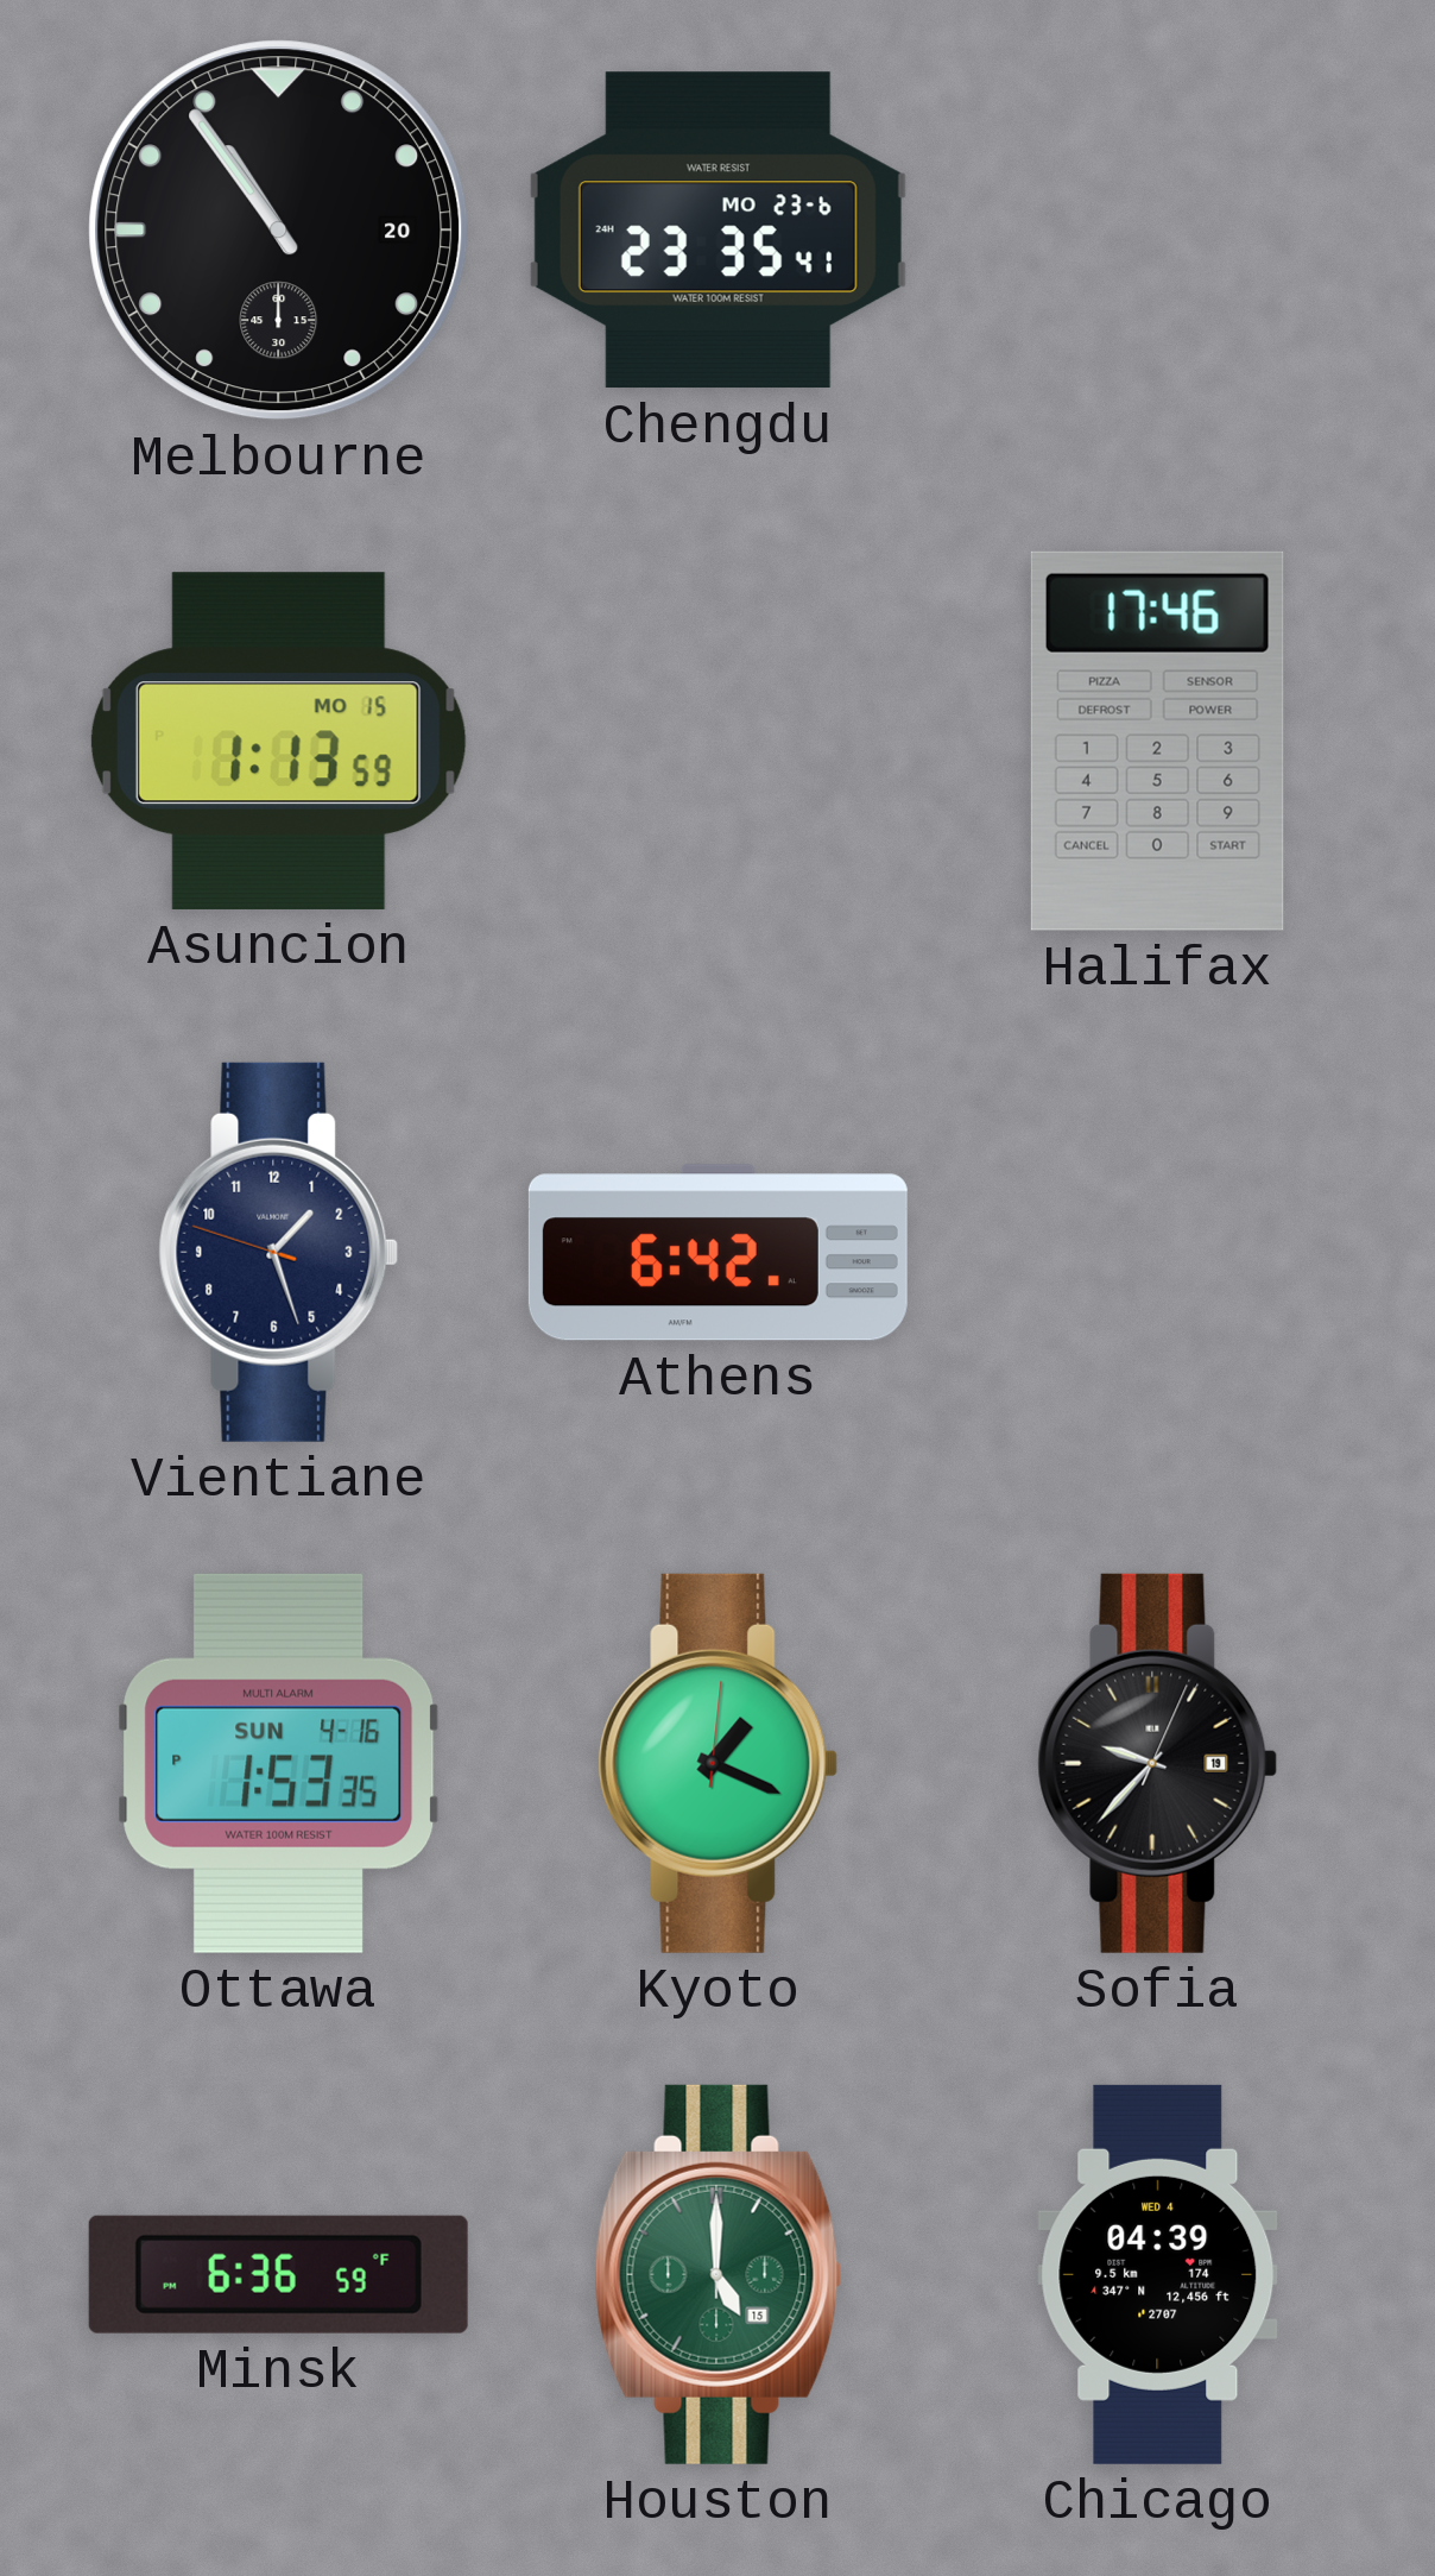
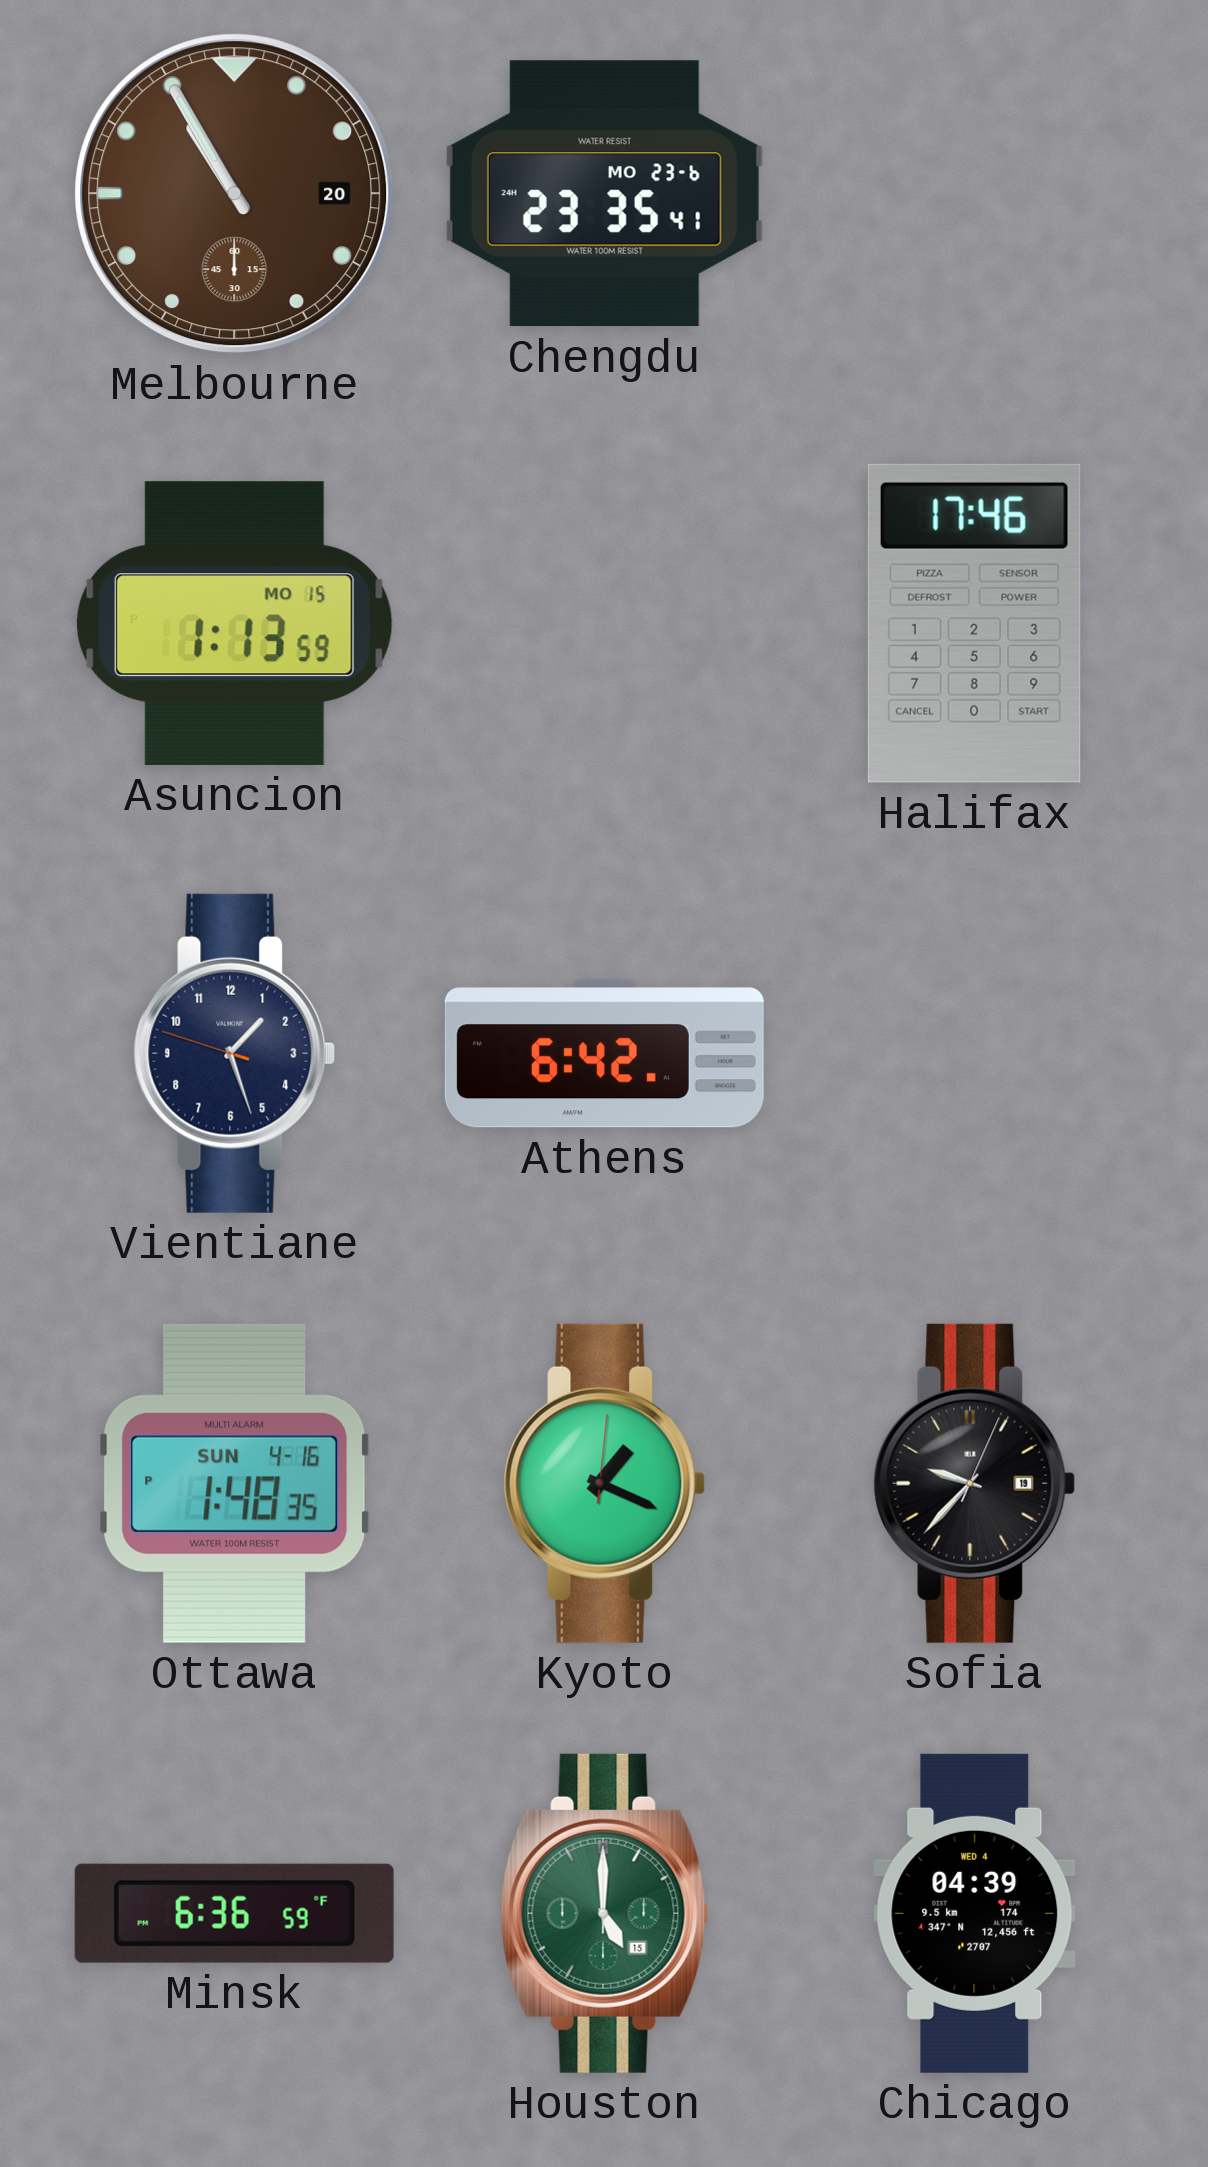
Melbourne: 10:54 -> 10:55 (235, 194)
Melbourne dial: black -> brown (235, 194)
Ottawa: 1:53 -> 1:48 (235, 1483)
